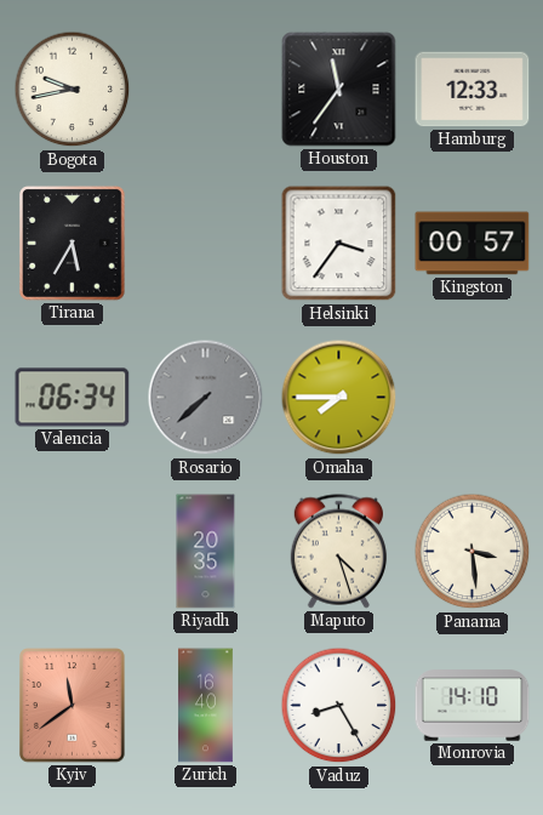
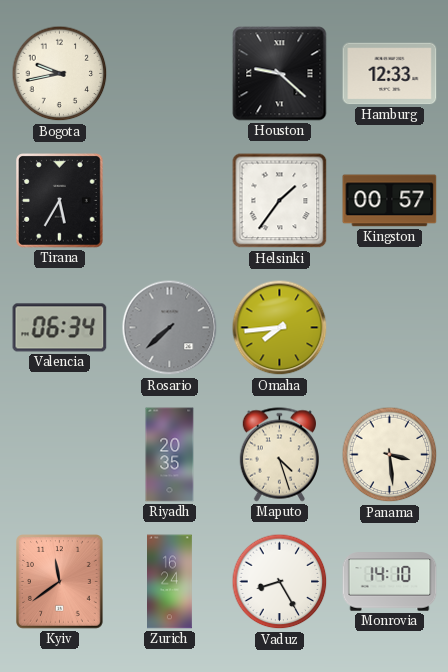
Houston: 11:36 -> 9:22 (280, 74)
Helsinki: 3:36 -> 1:36 (280, 201)
Omaha: 7:45 -> 7:44 (280, 328)
Zurich: 16:40 -> 16:24 (170, 582)
